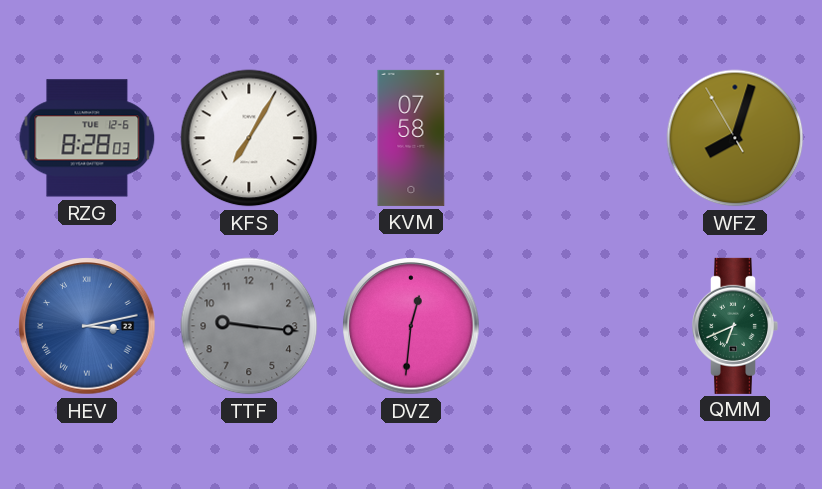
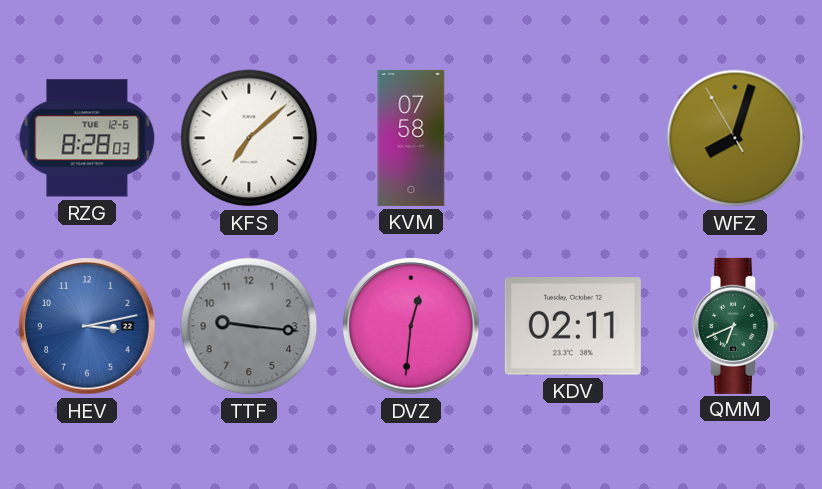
KFS: 7:05 -> 7:08 (249, 138)
HEV numerals: Roman -> Arabic (87, 326)
KDV: none -> 02:11 (573, 326)
